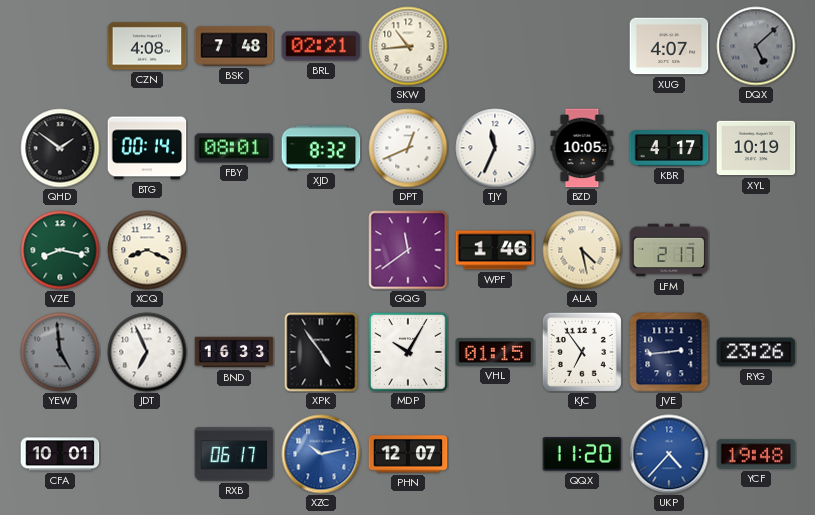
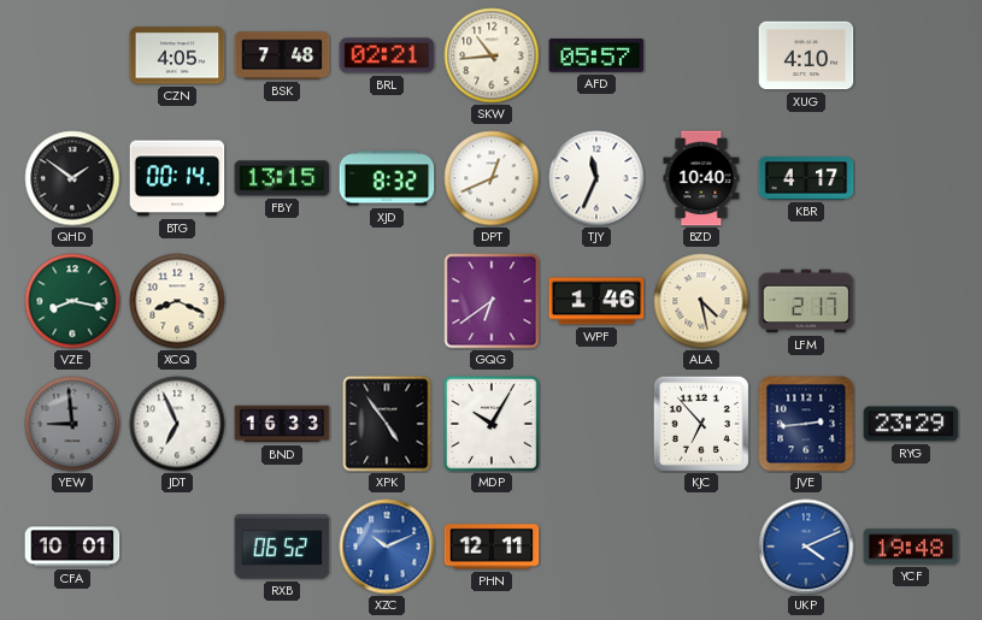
CZN: 4:08 -> 4:05 (177, 55)
AFD: none -> 05:57 (596, 55)
XUG: 4:07 -> 4:10 (806, 55)
DQX: 5:08 -> none (756, 46)
FBY: 08:01 -> 13:15 (282, 178)
BZD: 10:05 -> 10:40 (701, 178)
XYL: 10:19 -> none (756, 148)
GQG: 11:39 -> 6:39 (492, 301)
YEW: 4:59 -> 8:59 (72, 424)
VHL: 01:15 -> none (495, 352)
KJC: 6:54 -> 6:53 (701, 424)
RYG: 23:26 -> 23:29 (911, 424)
RXB: 06:17 -> 06:52 (282, 547)
XZC: 10:13 -> 10:11 (387, 547)
PHN: 12:07 -> 12:11 (492, 547)
QQX: 11:20 -> none (582, 454)
UKP: 4:37 -> 4:11 (806, 547)
